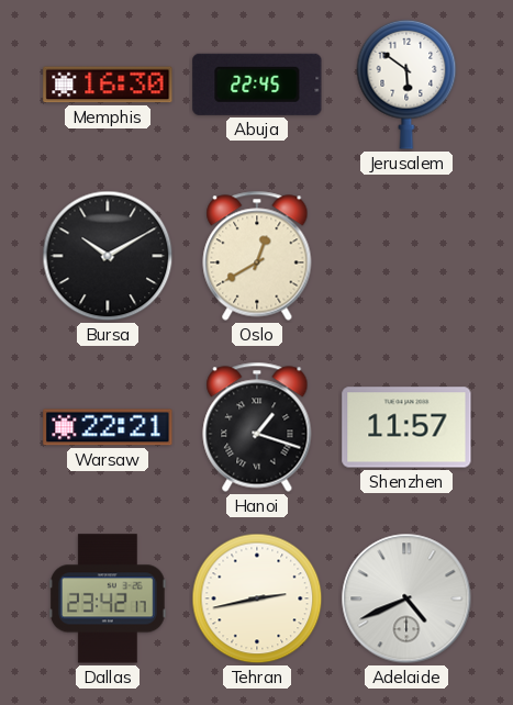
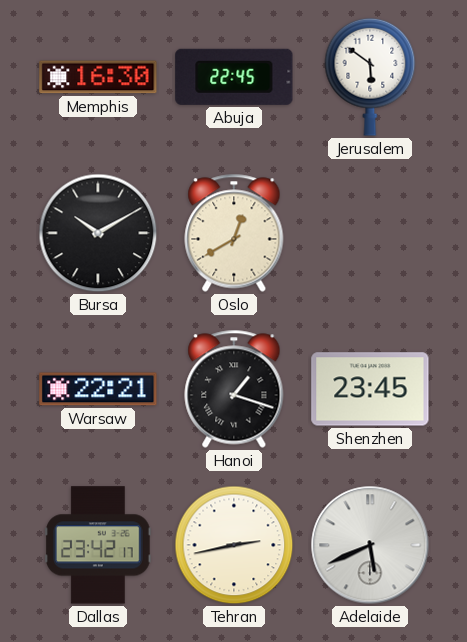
Shenzhen: 11:57 -> 23:45 (370, 389)
Adelaide: 4:41 -> 5:41 (370, 545)
